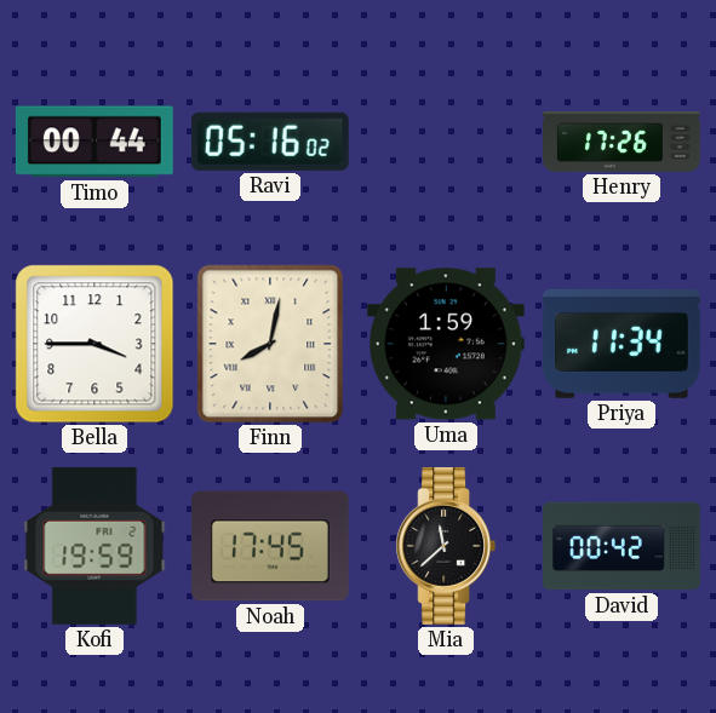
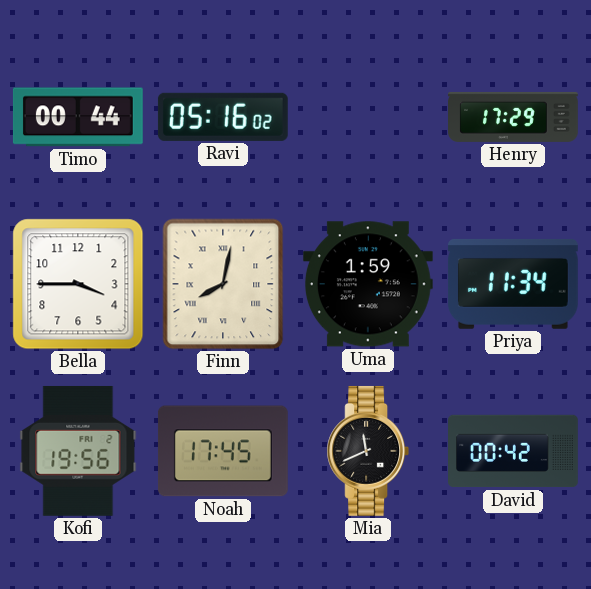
Henry: 17:26 -> 17:29 (514, 117)
Kofi: 19:59 -> 19:56 (78, 451)
Mia: 11:38 -> 11:41 (368, 451)
